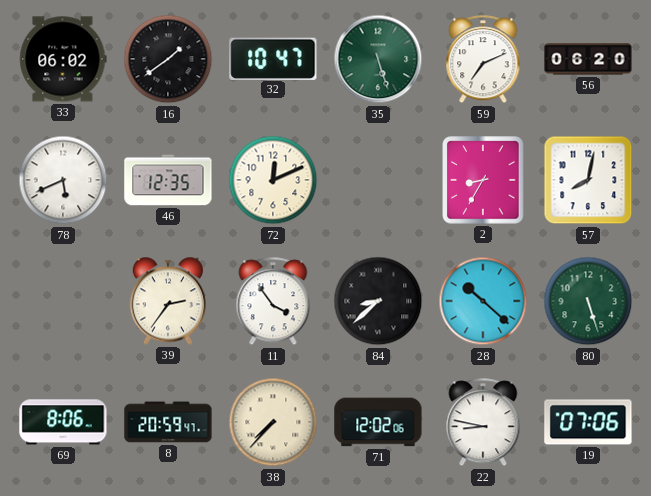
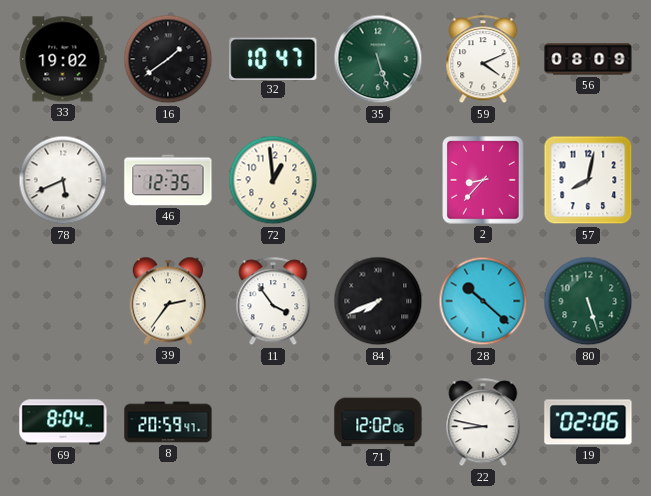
33: 06:02 -> 19:02 (63, 59)
59: 7:11 -> 4:11 (483, 60)
56: 06:20 -> 08:09 (588, 59)
72: 12:11 -> 12:59 (273, 180)
2: 8:35 -> 8:37 (483, 180)
84: 8:38 -> 7:41 (378, 301)
69: 8:06 -> 8:04 (63, 422)
38: 7:37 -> none (273, 422)
19: 07:06 -> 02:06 (588, 422)
